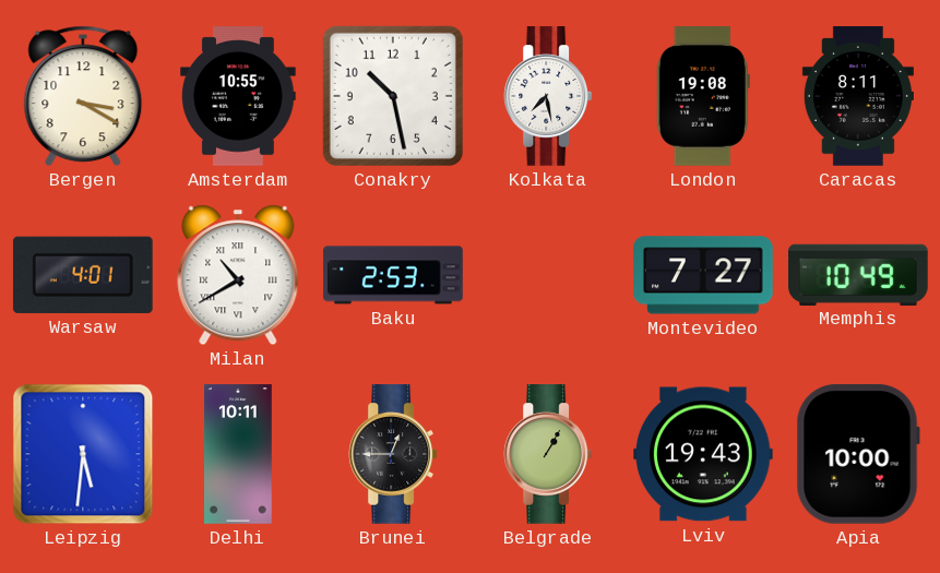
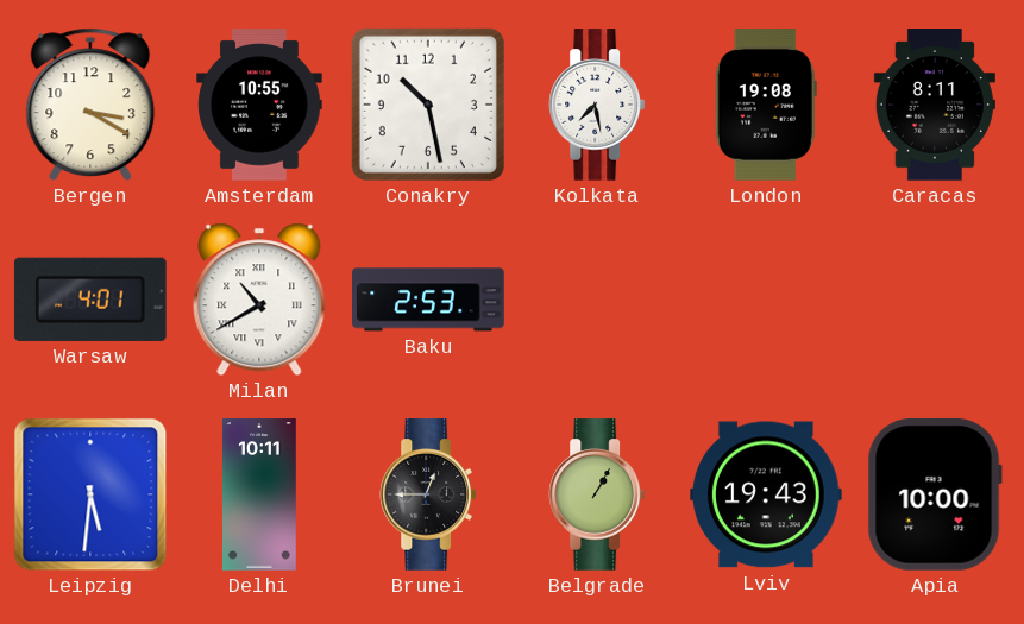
Montevideo: 7:27 -> none (704, 275)
Memphis: 10:49 -> none (858, 274)
